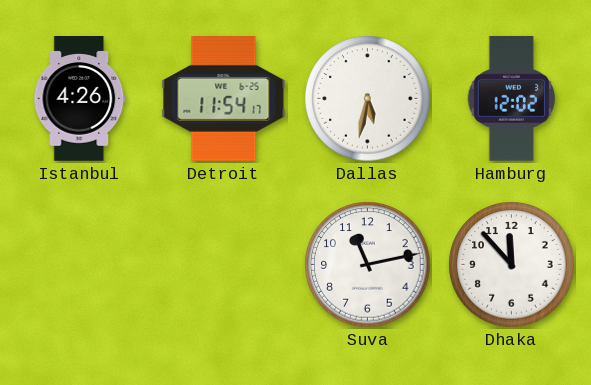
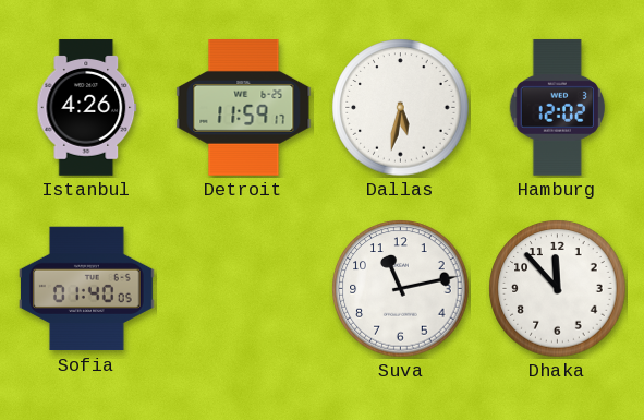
Detroit: 11:54 -> 11:59 (244, 108)
Sofia: none -> 01:40 (87, 289)
